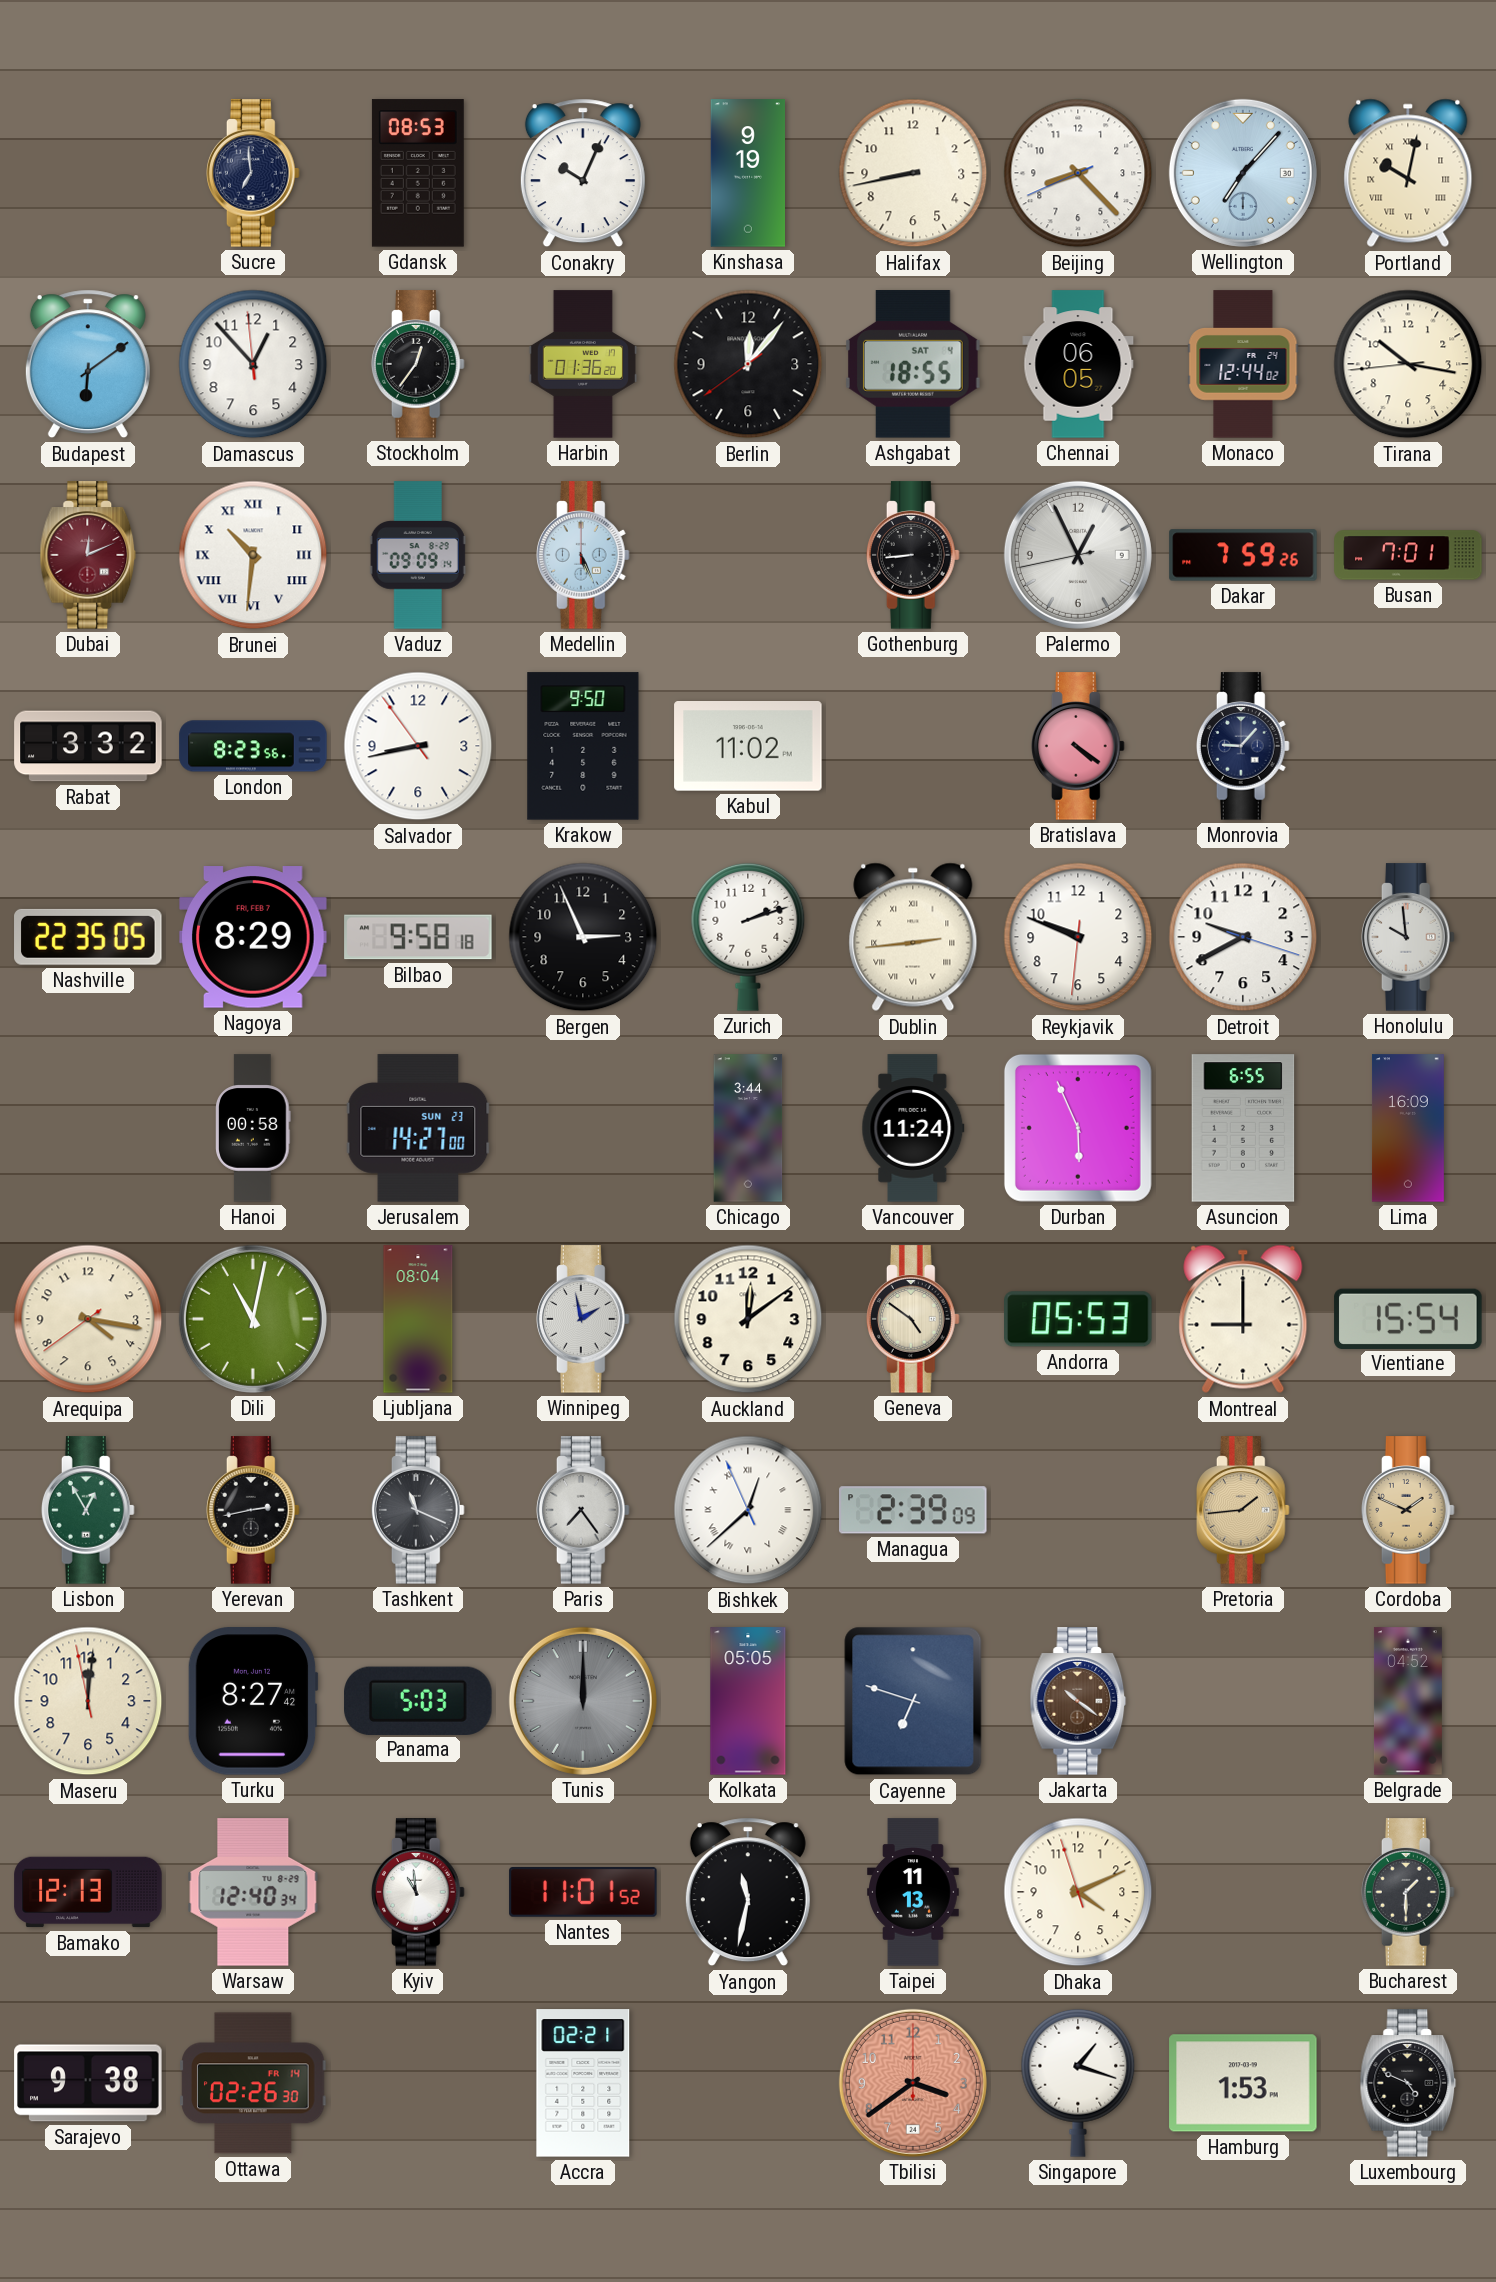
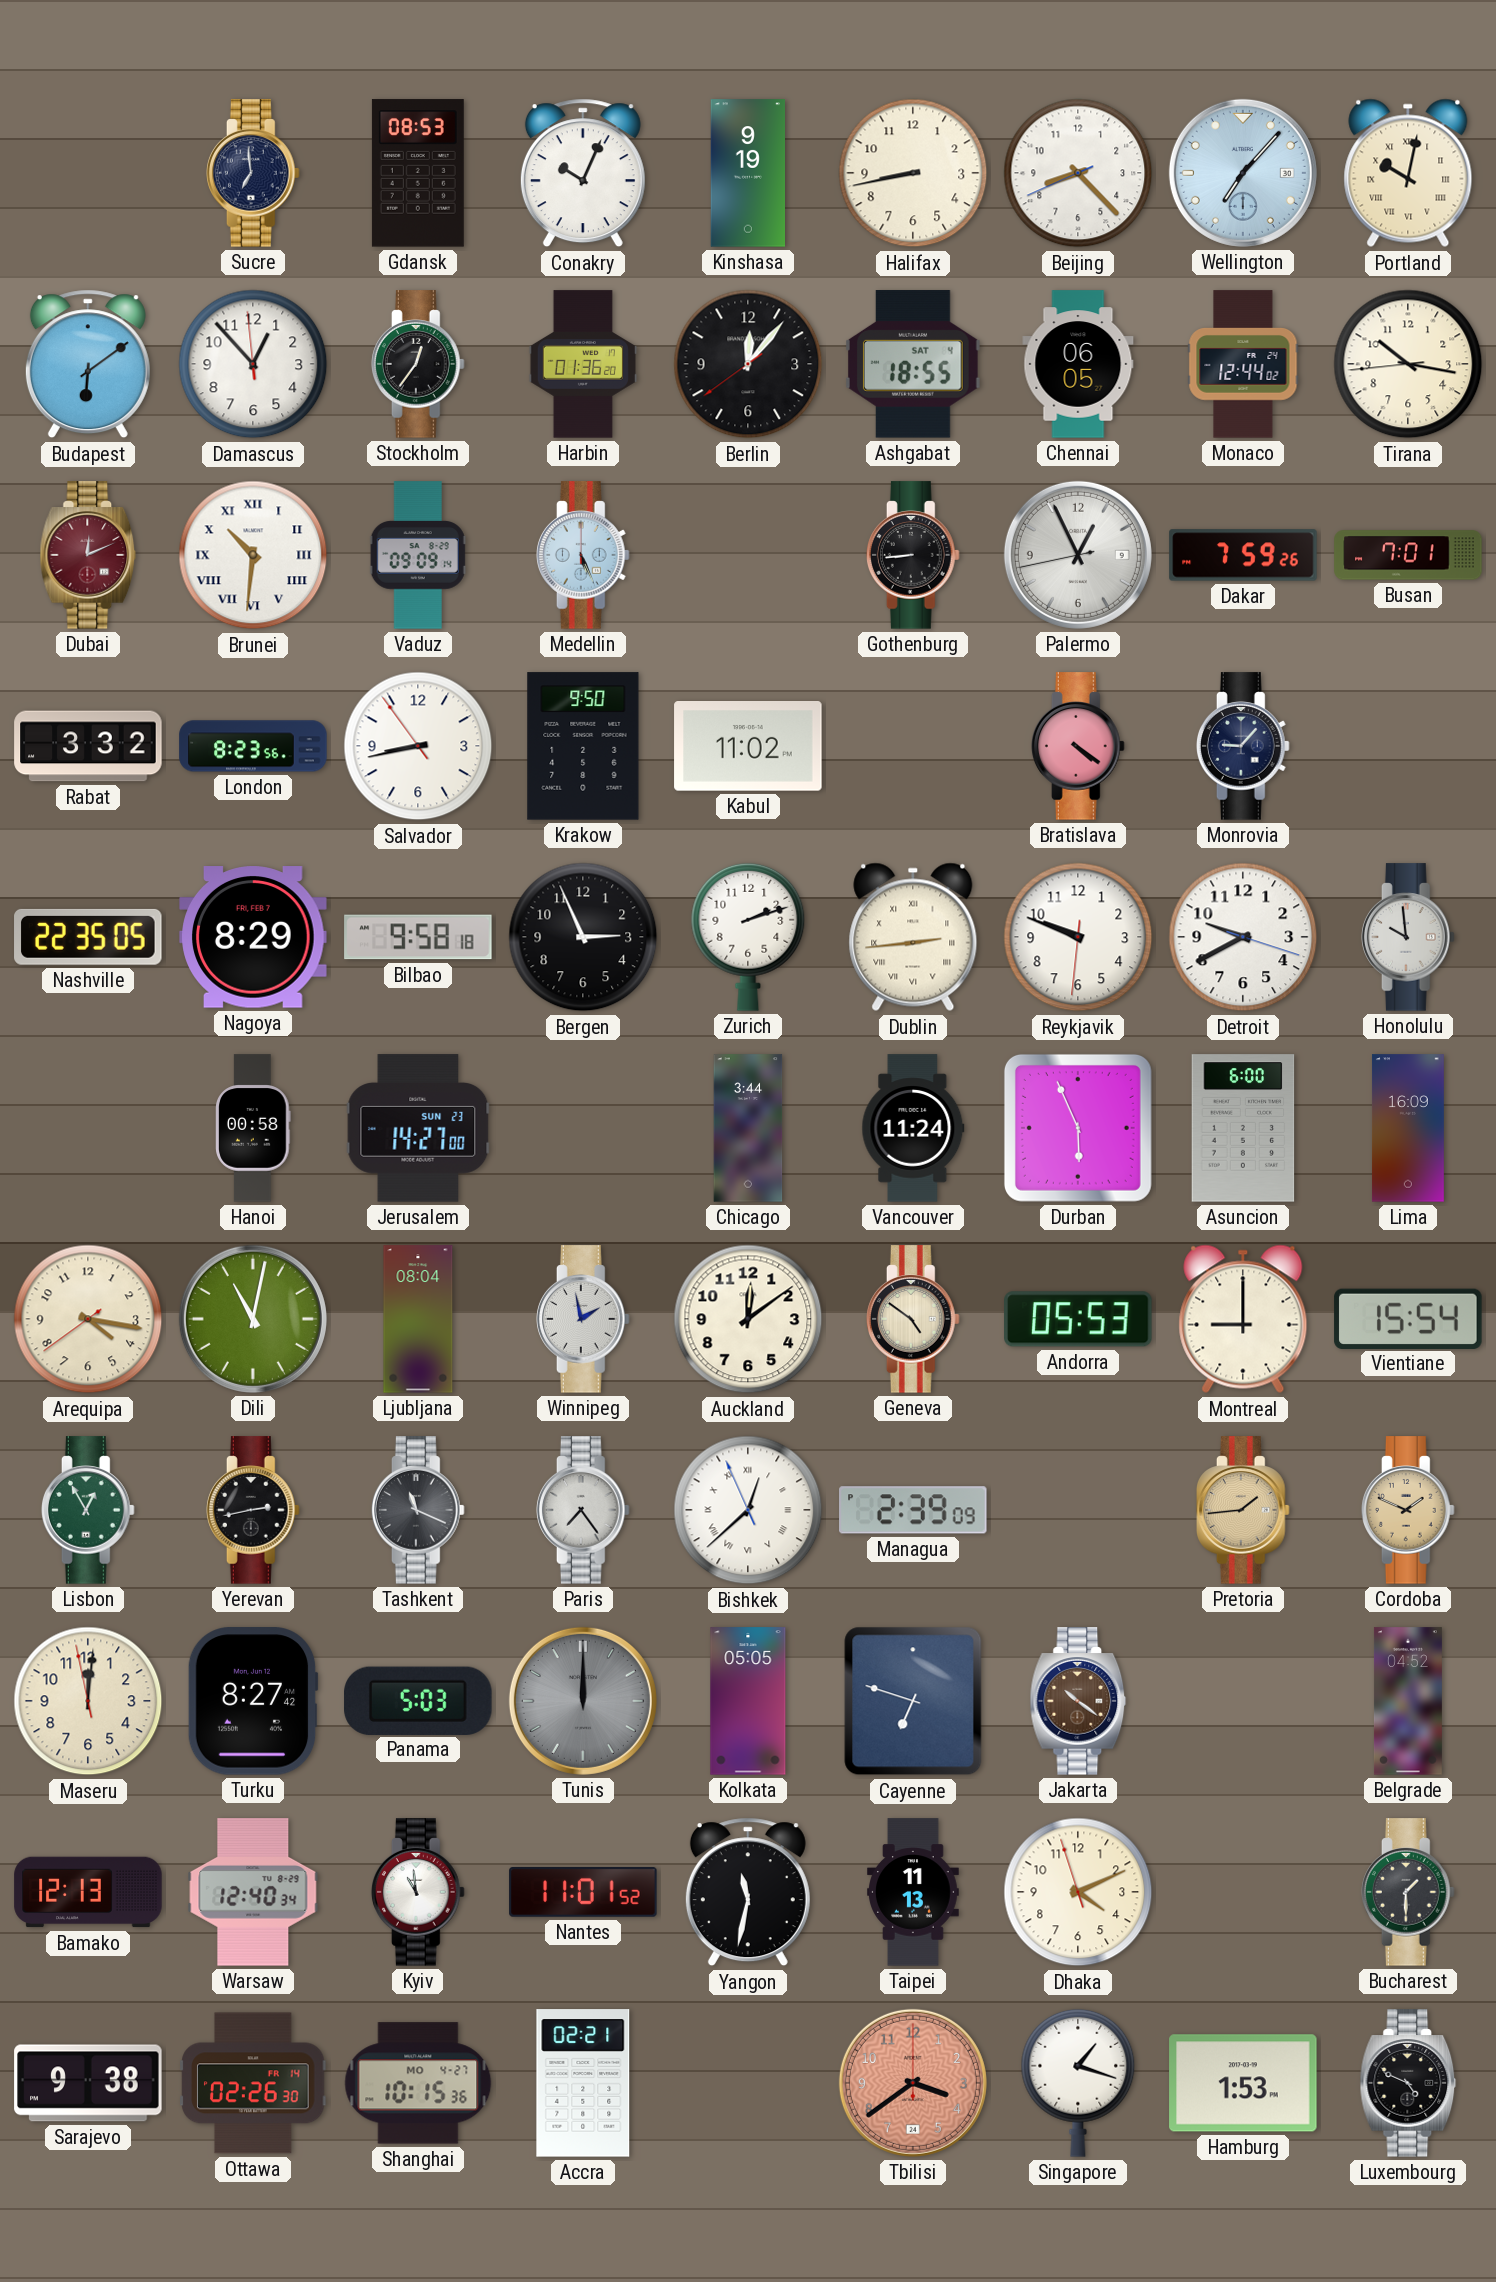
Asuncion: 6:55 -> 6:00 (1243, 1128)
Shanghai: none -> 10:15 (418, 2083)
